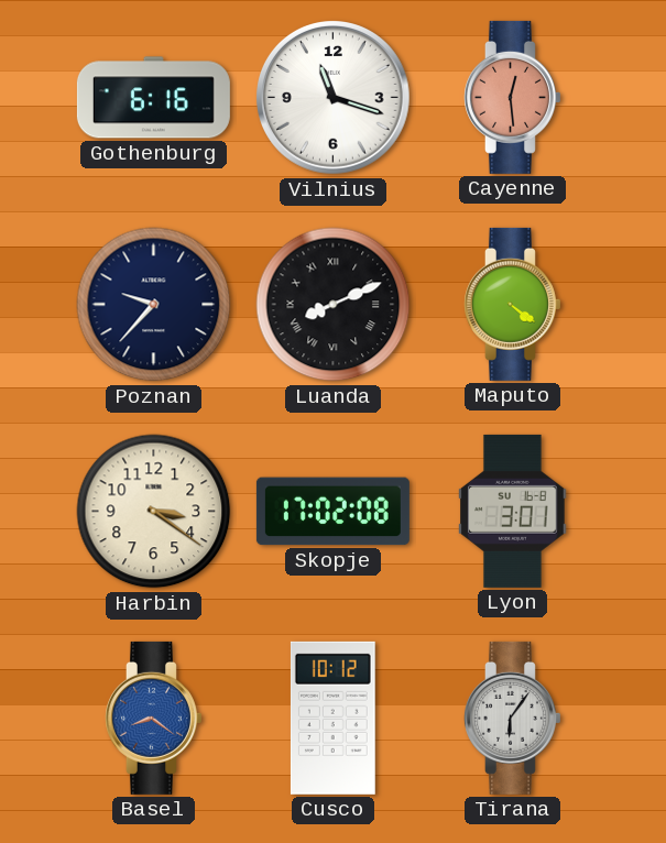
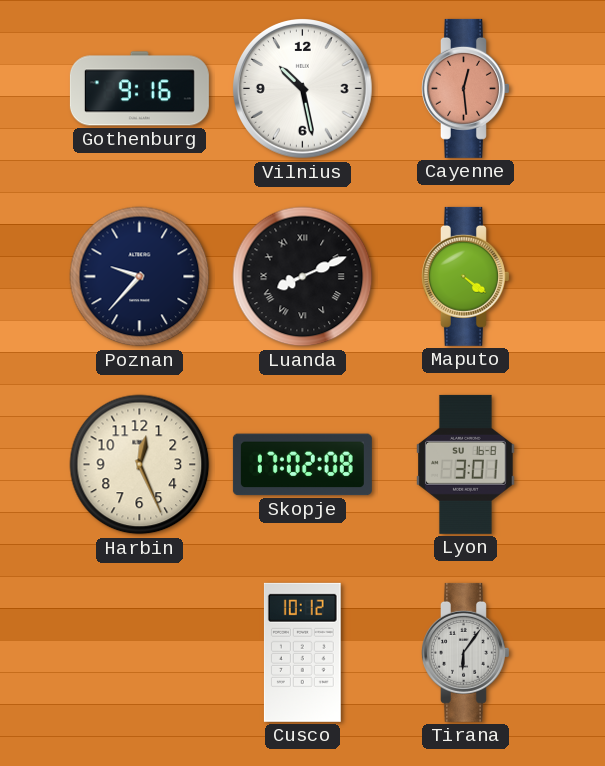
Gothenburg: 6:16 -> 9:16 (139, 89)
Vilnius: 11:18 -> 10:28 (303, 89)
Harbin: 3:21 -> 12:26 (140, 465)
Basel: 8:21 -> none (154, 718)
